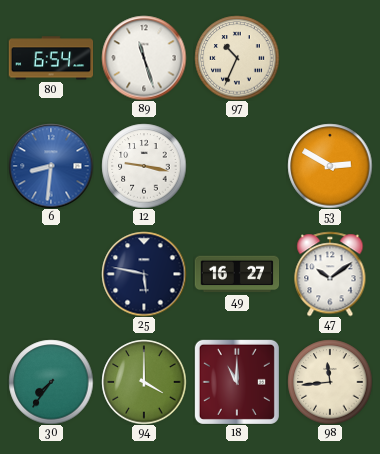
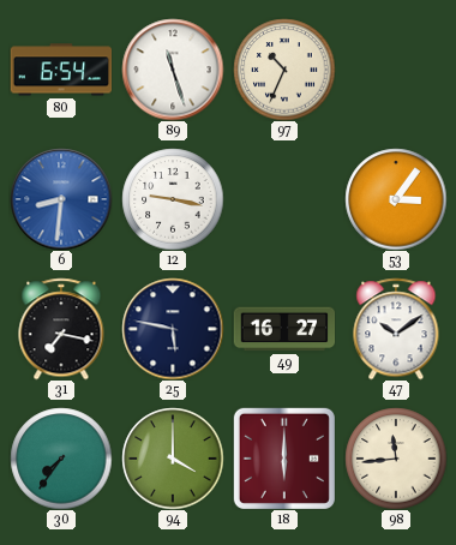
53: 2:50 -> 3:06 (396, 199)
31: none -> 7:17 (61, 329)
18: 11:00 -> 6:00 (284, 459)
